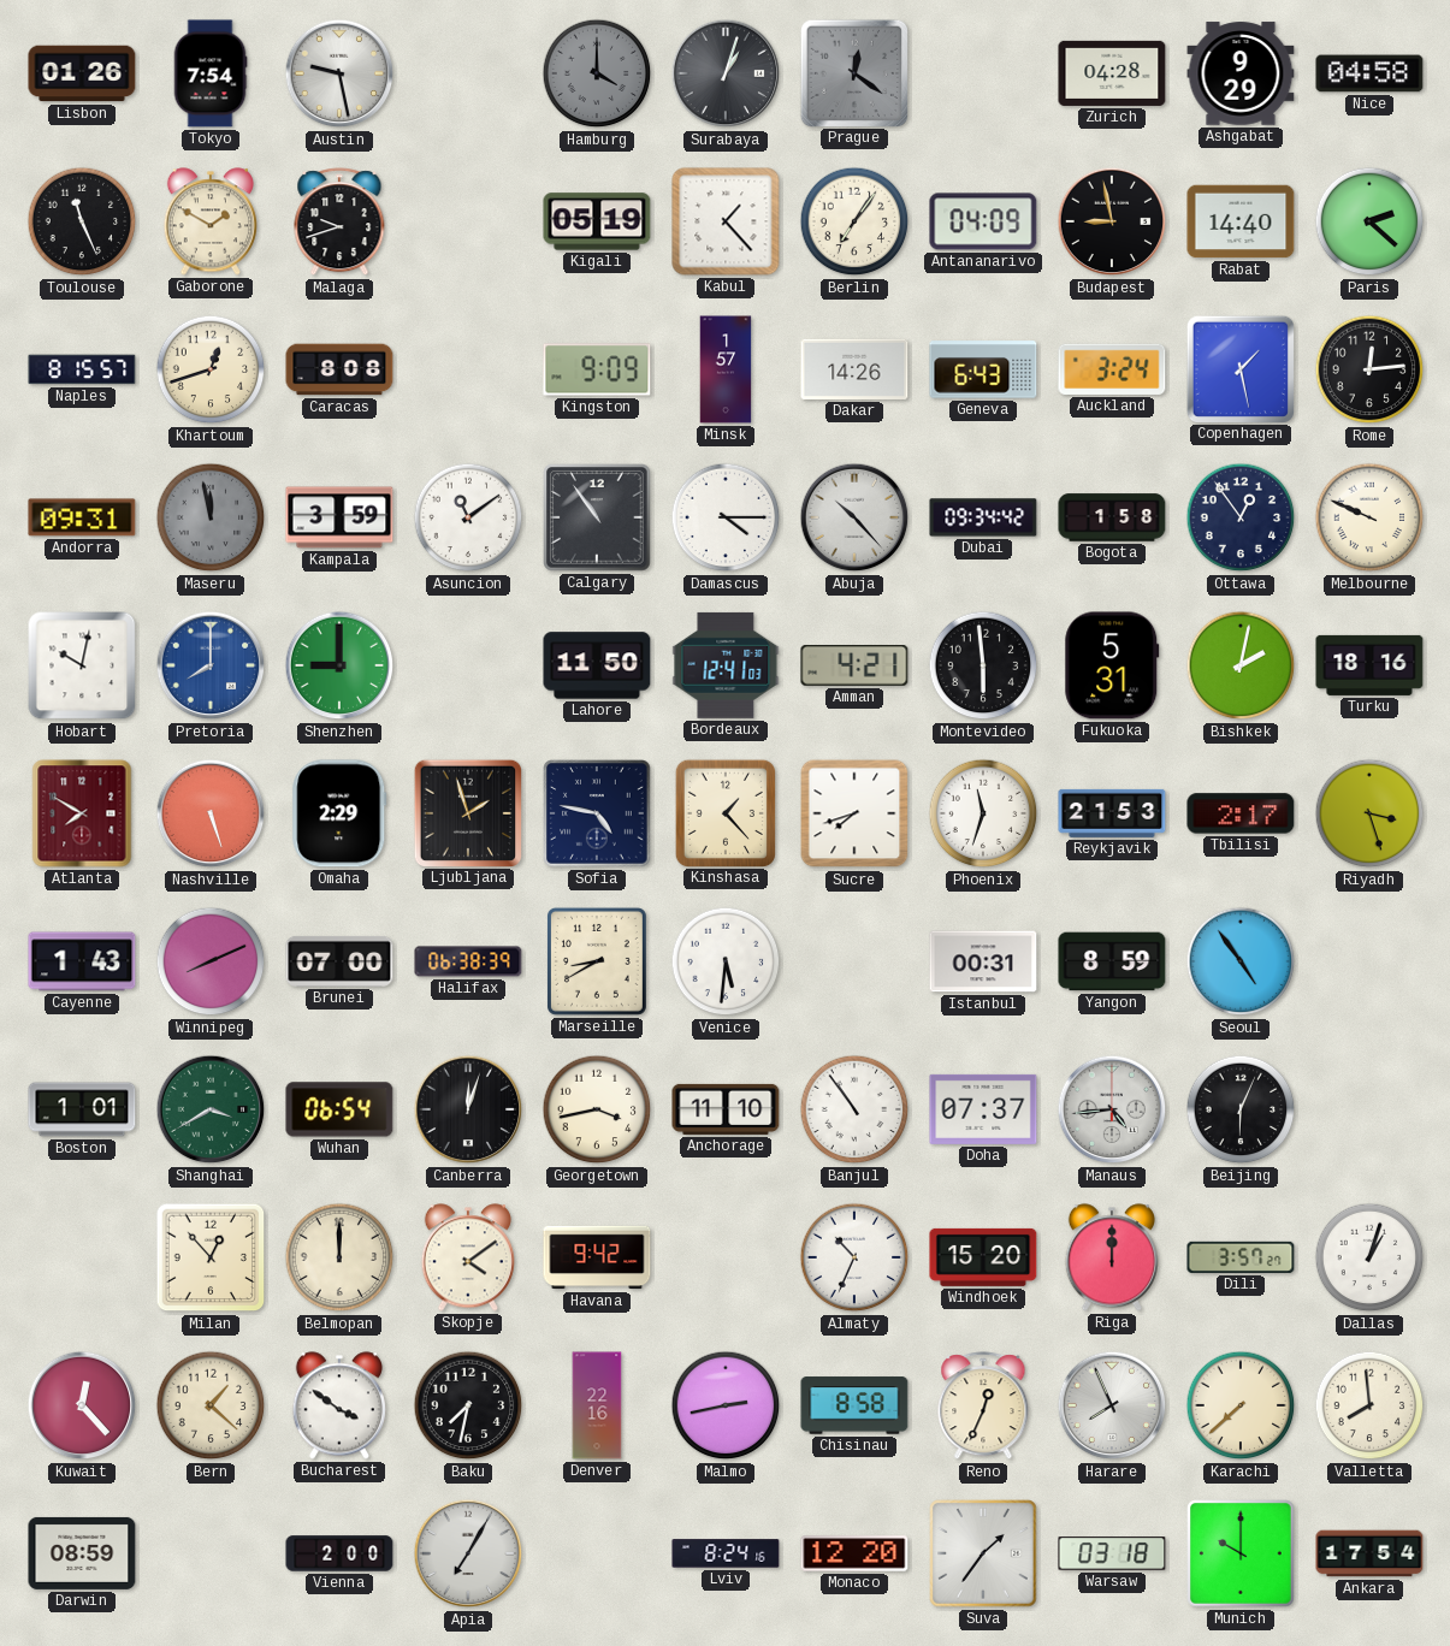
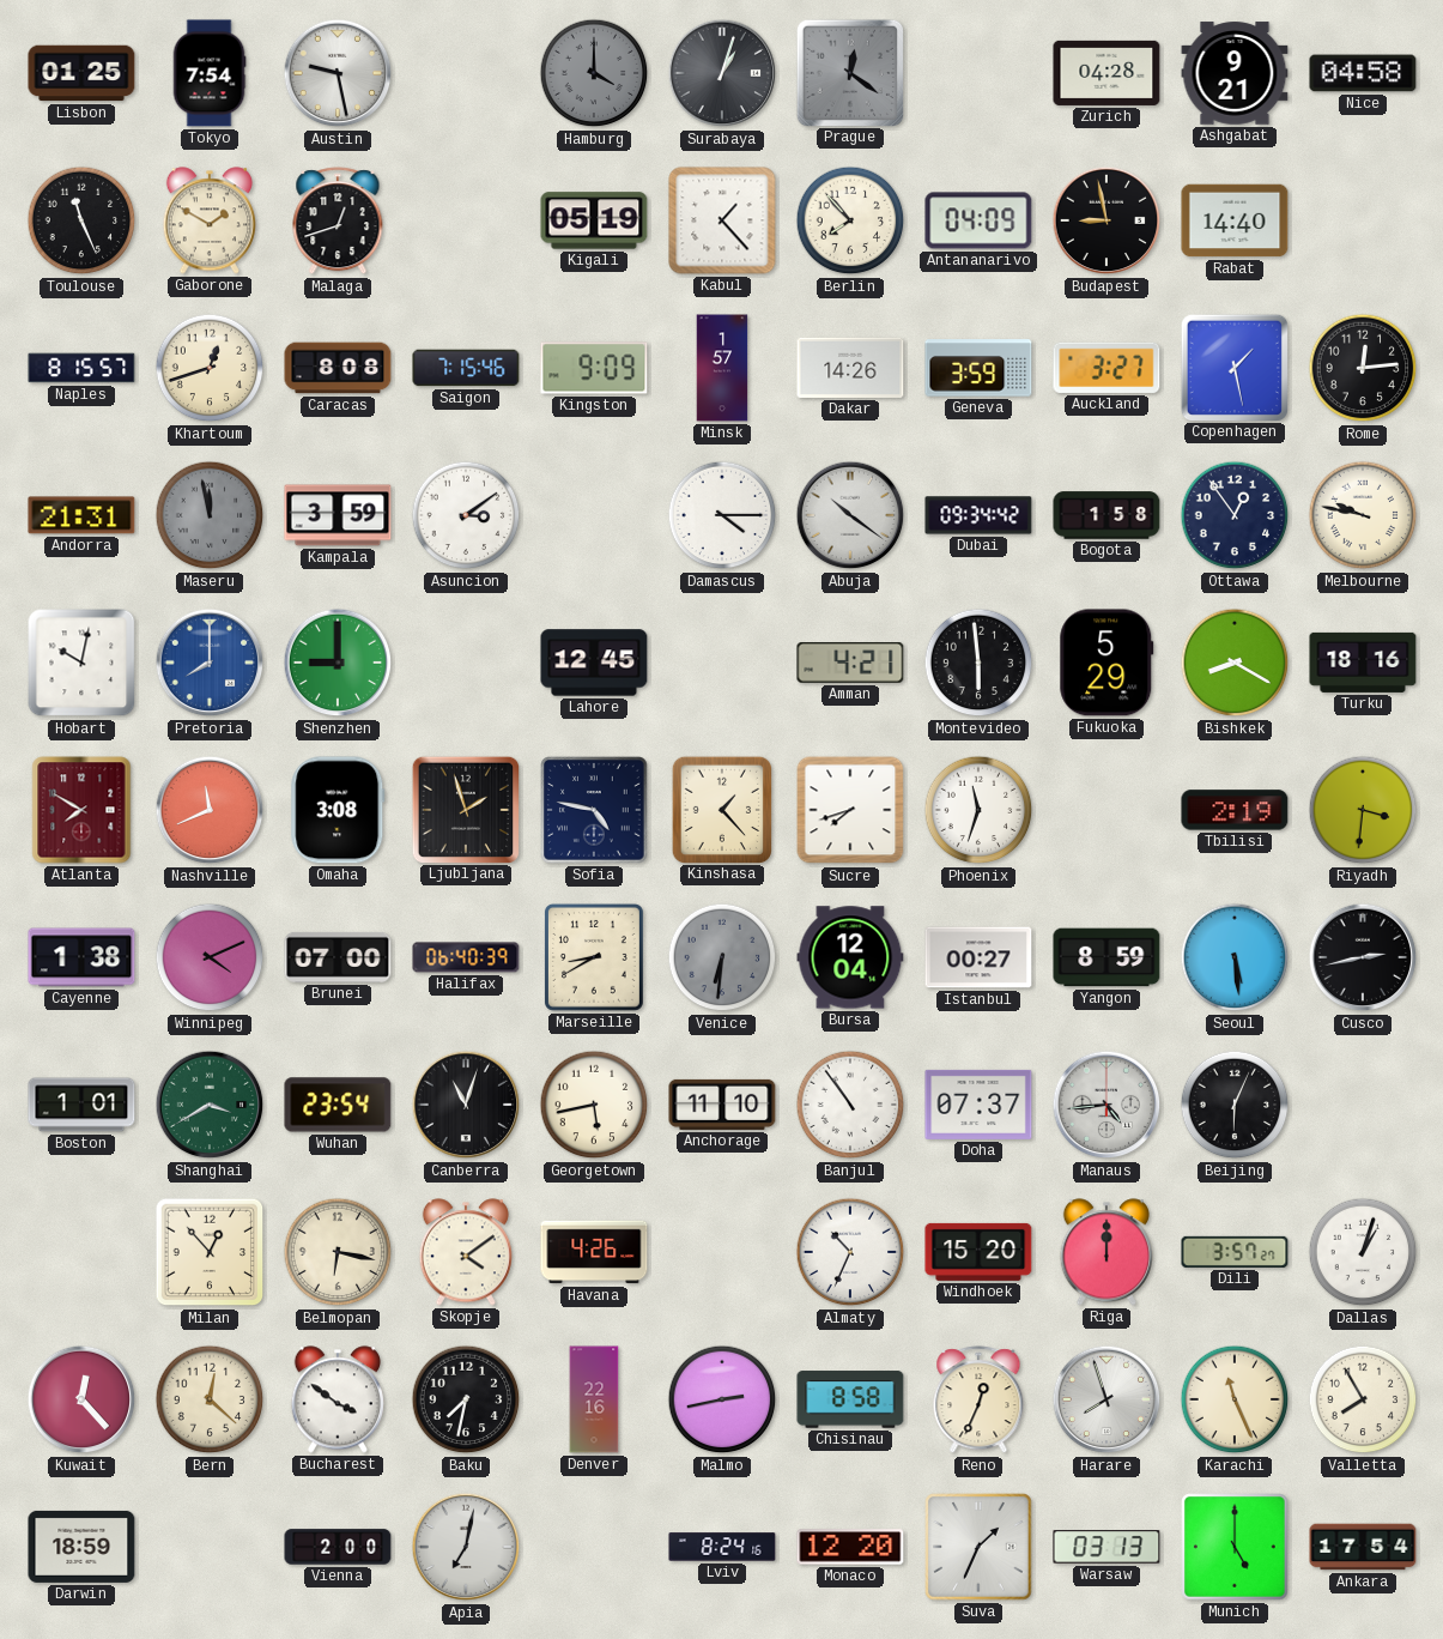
Lisbon: 01:26 -> 01:25 (81, 73)
Ashgabat: 9:29 -> 9:21 (1235, 73)
Malaga: 9:42 -> 12:42 (338, 222)
Berlin: 7:06 -> 7:53 (850, 220)
Paris: 2:22 -> none (1369, 221)
Saigon: none -> 7:15 (466, 368)
Geneva: 6:43 -> 3:59 (978, 368)
Auckland: 3:24 -> 3:27 (1106, 368)
Andorra: 09:31 -> 21:31 (81, 515)
Asuncion: 11:09 -> 3:09 (466, 515)
Calgary: 10:54 -> none (597, 517)
Abuja: 10:23 -> 10:21 (850, 515)
Melbourne: 9:49 -> 9:47 (1363, 515)
Lahore: 11:50 -> 12:45 (594, 663)
Bordeaux: 12:41 -> none (726, 665)
Fukuoka: 5:31 -> 5:29 (1106, 663)
Bishkek: 2:02 -> 8:20 (1235, 663)
Nashville: 5:27 -> 11:41 (210, 810)
Omaha: 2:29 -> 3:08 (338, 810)
Reykjavik: 21:53 -> none (1112, 813)
Tbilisi: 2:17 -> 2:19 (1235, 810)
Riyadh: 3:27 -> 3:31 (1363, 810)
Cayenne: 1:43 -> 1:38 (81, 957)
Winnipeg: 8:11 -> 4:11 (210, 957)
Halifax: 06:38 -> 06:40 (466, 957)
Venice: 5:31 -> 6:31 (722, 957)
Venice dial: white -> grey (722, 957)
Bursa: none -> 12:04 (850, 957)
Istanbul: 00:31 -> 00:27 (978, 957)
Seoul: 4:54 -> 5:29 (1235, 957)
Cusco: none -> 2:43 (1363, 957)
Wuhan: 06:54 -> 23:54 (338, 1105)
Canberra: 12:03 -> 11:03 (466, 1105)
Georgetown: 3:43 -> 5:43 (594, 1105)
Belmopan: 12:00 -> 6:17 (338, 1252)
Havana: 9:42 -> 4:26 (594, 1252)
Bern: 1:22 -> 12:22 (210, 1399)
Harare: 7:56 -> 7:57 (1106, 1399)
Karachi: 7:38 -> 11:26 (1235, 1399)
Valletta: 7:59 -> 7:55 (1363, 1399)
Darwin: 08:59 -> 18:59 (81, 1547)
Apia: 7:05 -> 7:02 (466, 1547)
Suva: 1:36 -> 1:34 (978, 1547)
Warsaw: 03:18 -> 03:13 (1106, 1547)
Munich: 10:00 -> 5:00 (1235, 1547)
